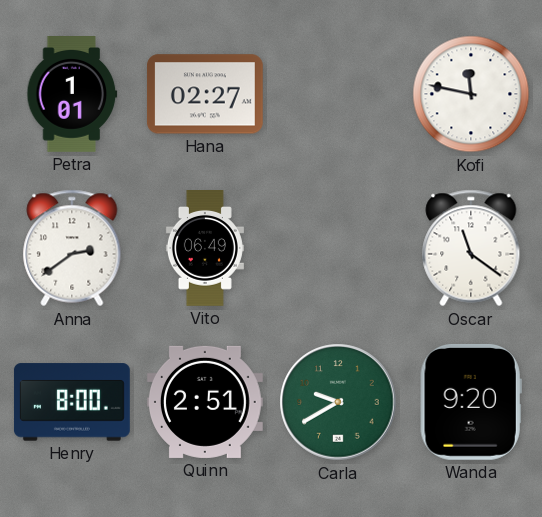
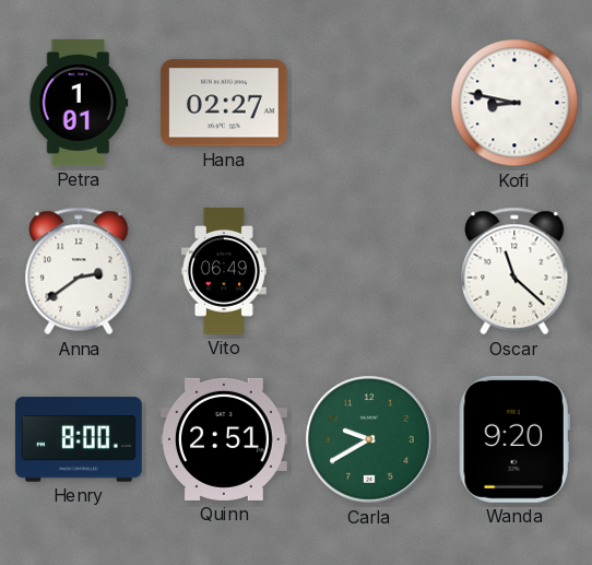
Kofi: 11:47 -> 8:47 (514, 103)
Oscar: 11:21 -> 11:22 (514, 271)
